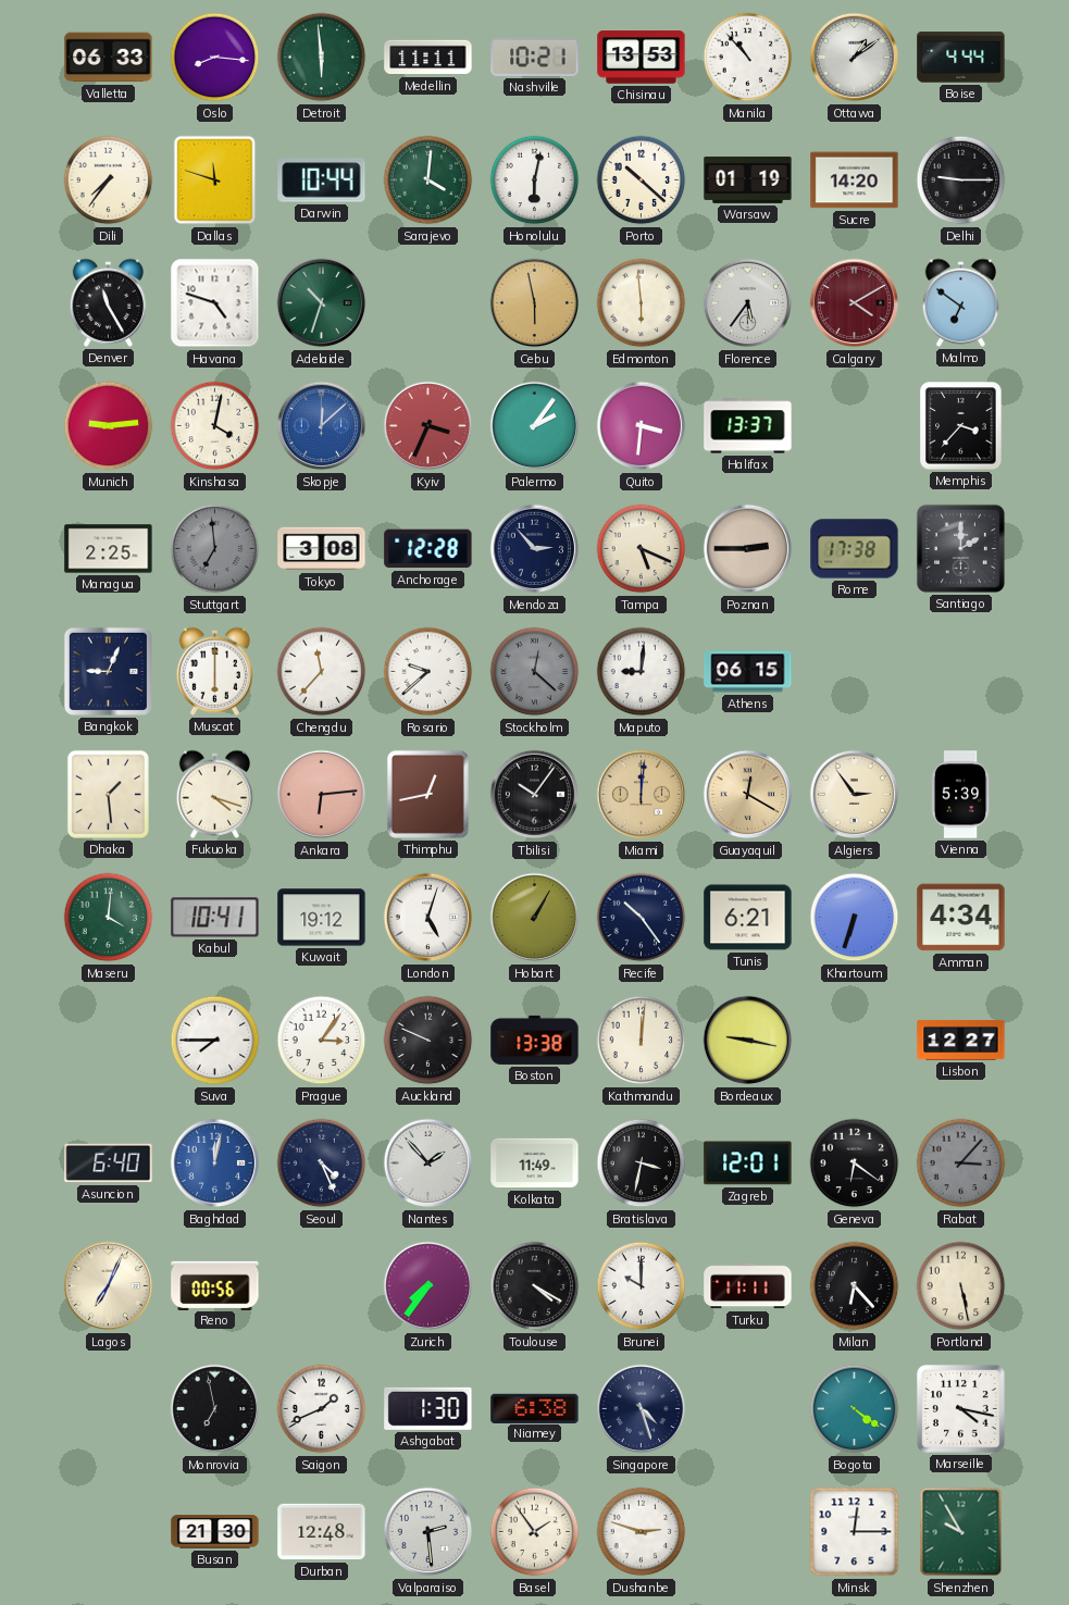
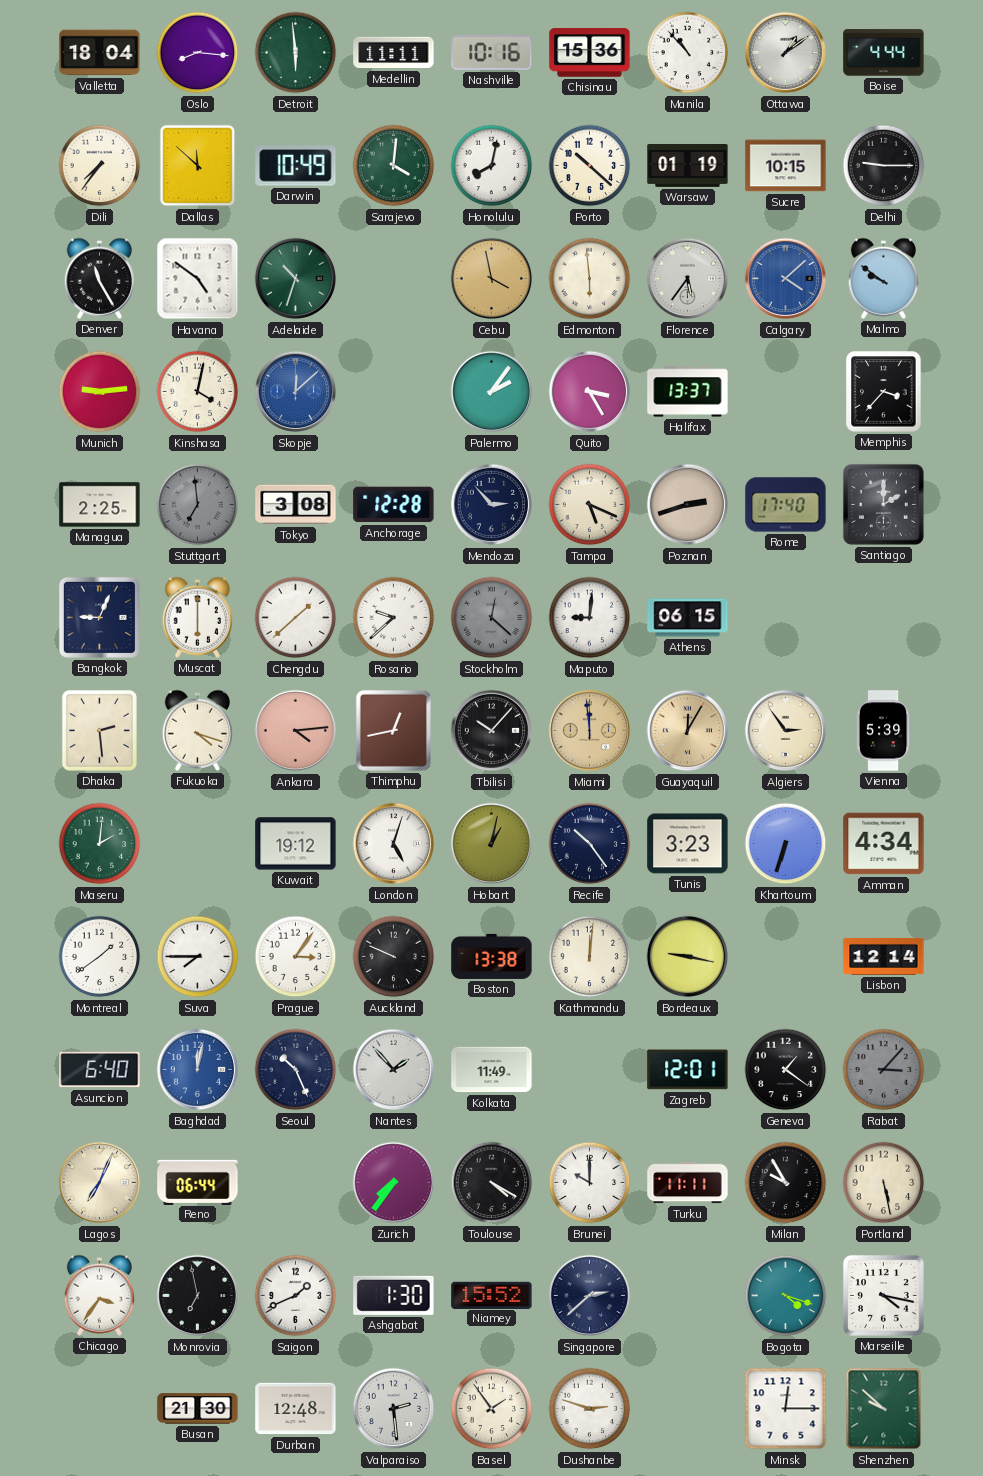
Valletta: 06:33 -> 18:04 (100, 53)
Nashville: 10:21 -> 10:16 (492, 52)
Chisinau: 13:53 -> 15:36 (590, 53)
Dallas: 11:48 -> 11:52 (198, 166)
Darwin: 10:44 -> 10:49 (296, 166)
Honolulu: 6:02 -> 8:02 (492, 166)
Sucre: 14:20 -> 10:15 (786, 166)
Havana: 4:48 -> 4:51 (198, 279)
Cebu: 5:58 -> 3:58 (492, 279)
Calgary: 4:10 -> 4:08 (786, 279)
Calgary dial: burgundy -> blue (786, 279)
Malmo: 6:51 -> 9:51 (883, 278)
Kyiv: 3:34 -> none (428, 426)
Quito: 3:31 -> 3:25 (590, 392)
Poznan: 2:45 -> 2:42 (688, 505)
Rome: 17:38 -> 17:40 (786, 505)
Chengdu: 11:37 -> 1:38 (296, 618)
Dhaka: 1:29 -> 2:29 (99, 730)
Ankara: 6:14 -> 4:14 (296, 731)
Tbilisi: 10:06 -> 10:07 (492, 731)
Miami: 12:01 -> 11:59 (590, 731)
Guayaquil: 12:20 -> 12:05 (688, 731)
Maseru: 4:01 -> 2:01 (100, 844)
Kabul: 10:41 -> none (215, 918)
Hobart: 1:05 -> 1:02 (492, 844)
Tunis: 6:21 -> 3:23 (688, 844)
Montreal: none -> 1:39 (100, 957)
Lisbon: 12:27 -> 12:14 (884, 956)
Seoul: 4:26 -> 10:26 (296, 1070)
Bratislava: 3:32 -> none (642, 1164)
Geneva: 6:21 -> 1:21 (786, 1070)
Reno: 00:56 -> 06:44 (198, 1182)
Milan: 6:23 -> 9:55 (786, 1183)
Chicago: none -> 3:36 (99, 1295)
Niamey: 6:38 -> 15:52 (492, 1295)
Singapore: 4:27 -> 2:38 (590, 1296)
Bogota: 4:21 -> 4:18 (786, 1296)
Shenzhen: 9:55 -> 9:52 (884, 1409)
